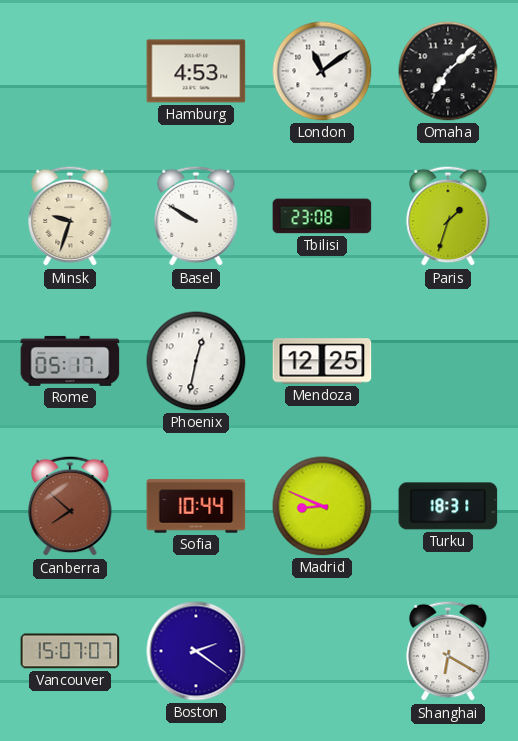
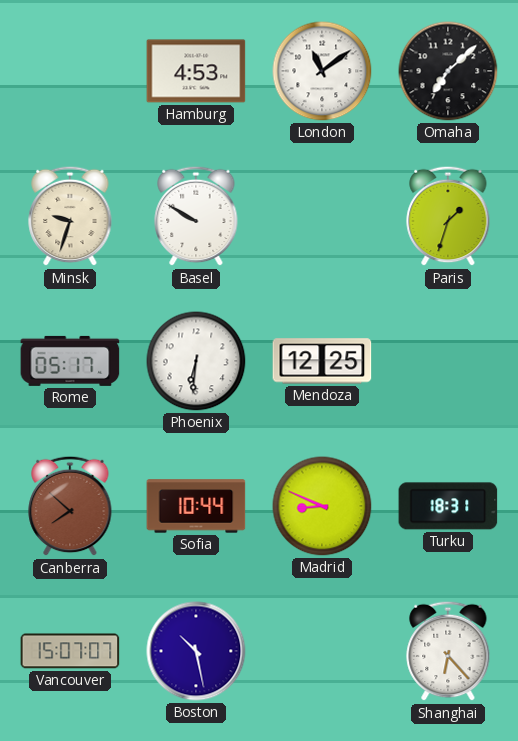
Tbilisi: 23:08 -> none (322, 216)
Phoenix: 12:32 -> 6:31 (196, 361)
Boston: 2:21 -> 10:28 (196, 651)
Shanghai: 6:20 -> 6:23 (448, 651)
